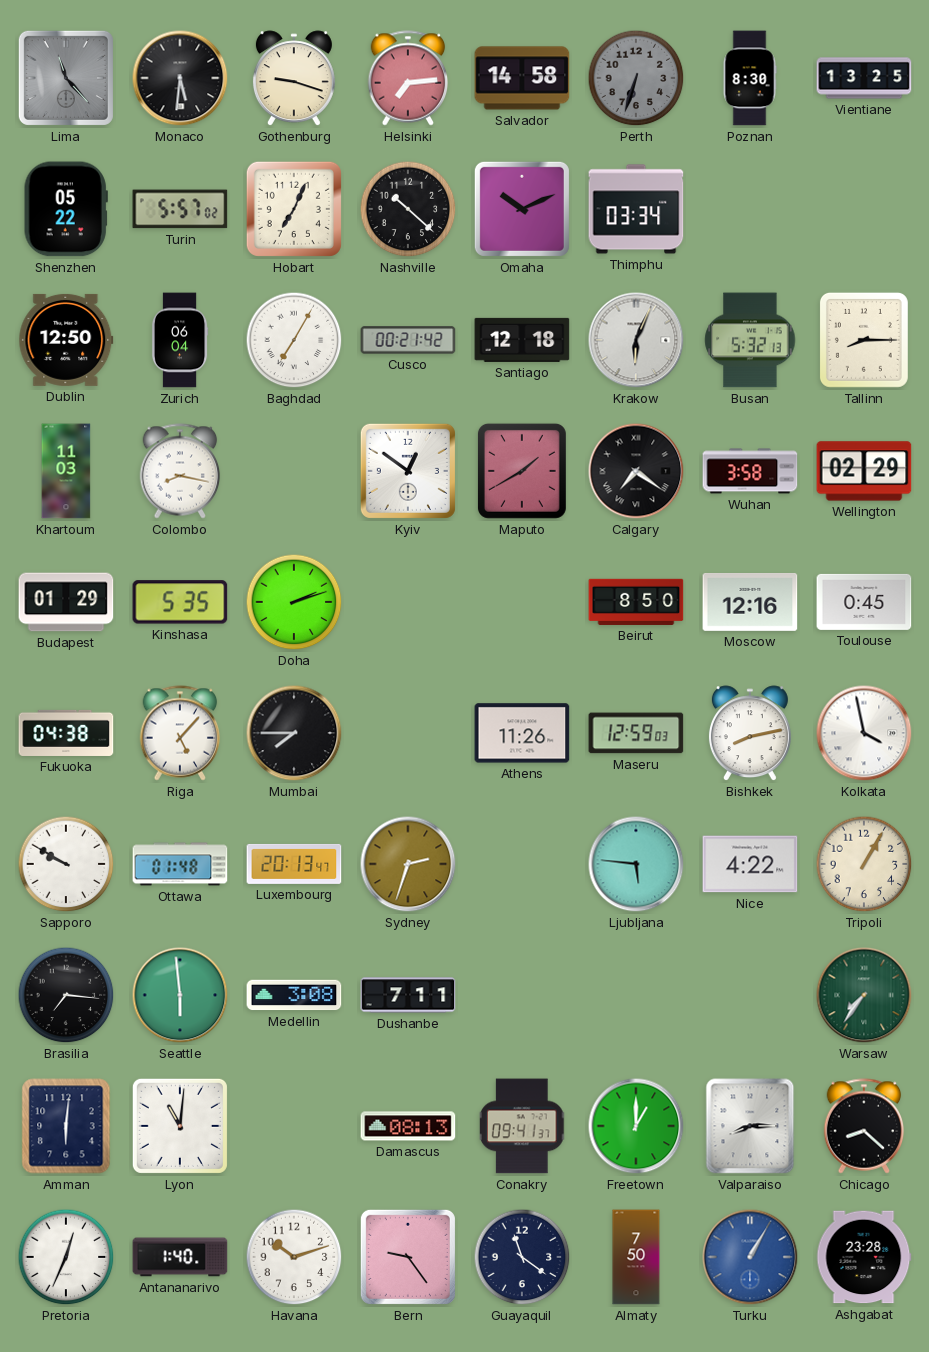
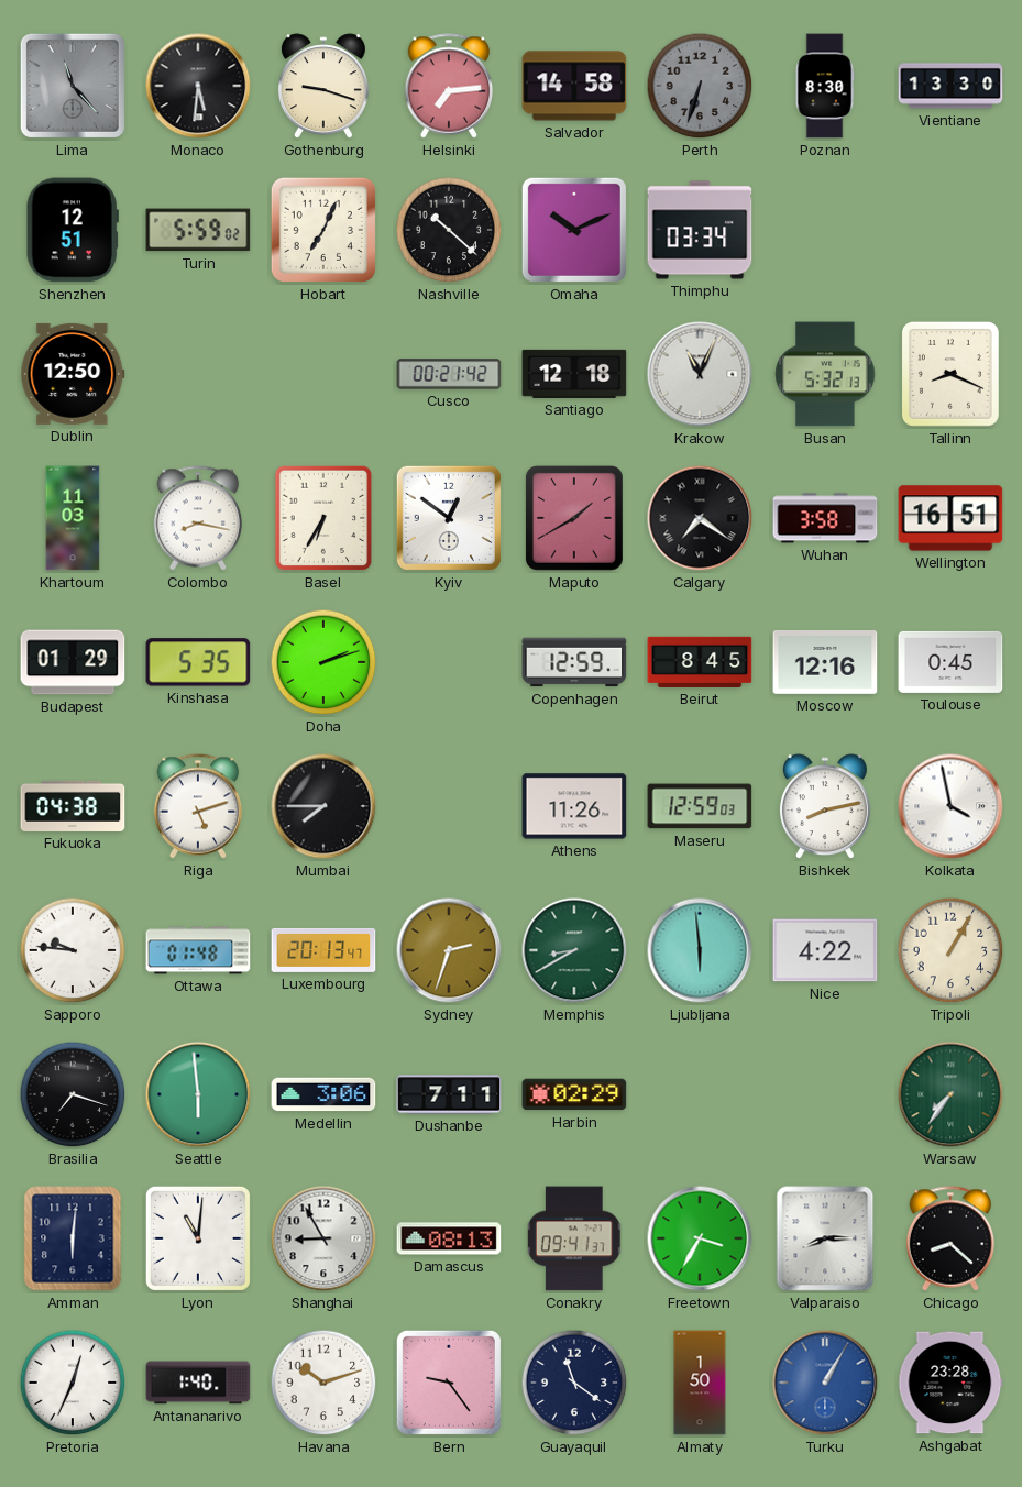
Vientiane: 13:25 -> 13:30 (950, 86)
Shenzhen: 05:22 -> 12:51 (73, 230)
Turin: 5:57 -> 5:59 (198, 230)
Zurich: 06:04 -> none (180, 340)
Baghdad: 7:05 -> none (294, 340)
Krakow: 6:04 -> 11:04 (700, 374)
Tallinn: 8:15 -> 8:19 (950, 374)
Basel: none -> 6:35 (323, 518)
Wellington: 02:29 -> 16:51 (950, 518)
Copenhagen: none -> 12:59 (574, 662)
Beirut: 8:50 -> 8:45 (700, 662)
Riga: 5:07 -> 5:12 (198, 806)
Sapporo: 9:50 -> 9:46 (73, 950)
Memphis: none -> 8:40 (574, 950)
Ljubljana: 5:46 -> 5:59 (700, 950)
Brasilia: 7:16 -> 7:18 (73, 1094)
Medellin: 3:08 -> 3:06 (323, 1094)
Harbin: none -> 02:29 (574, 1094)
Shanghai: none -> 8:55 (323, 1238)
Freetown: 1:00 -> 3:35 (700, 1238)
Almaty: 7:50 -> 1:50 (700, 1383)
